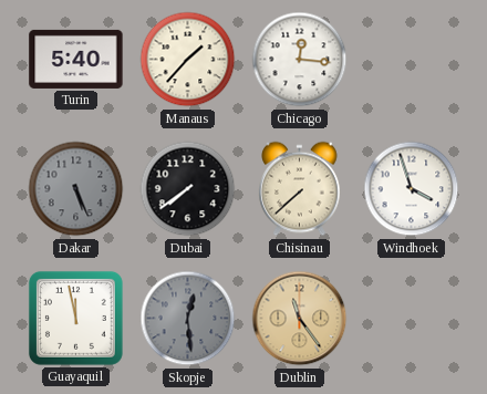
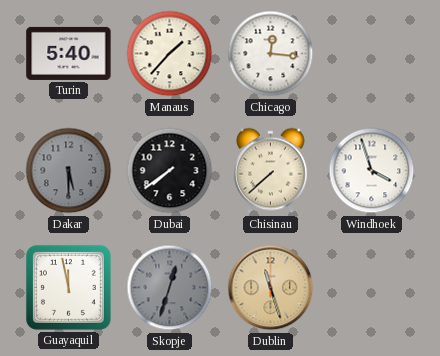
Dakar: 5:26 -> 5:30 (69, 171)
Skopje: 12:29 -> 12:33 (170, 288)
Dublin: 11:24 -> 11:27 (271, 288)
